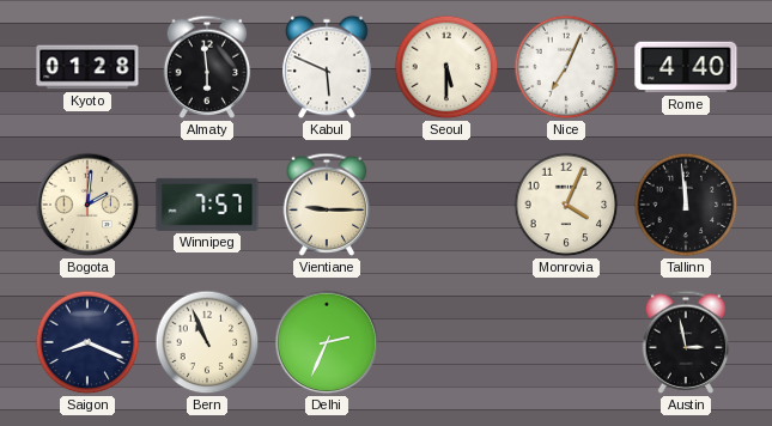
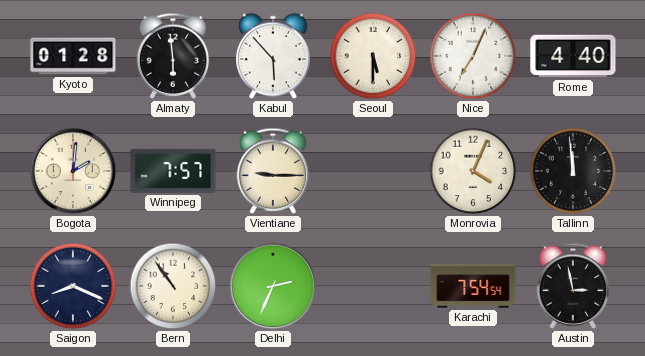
Kabul: 5:49 -> 5:53 (273, 56)
Bern: 10:56 -> 10:54 (173, 286)
Karachi: none -> 7:54 (473, 286)
